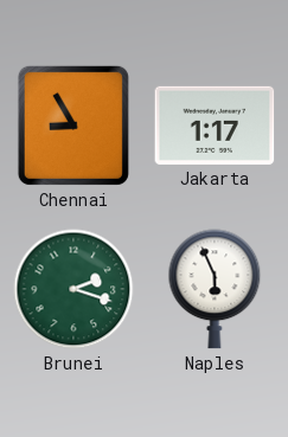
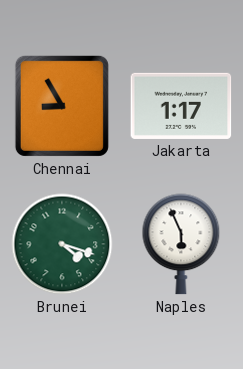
Brunei: 2:18 -> 4:18 (62, 244)
